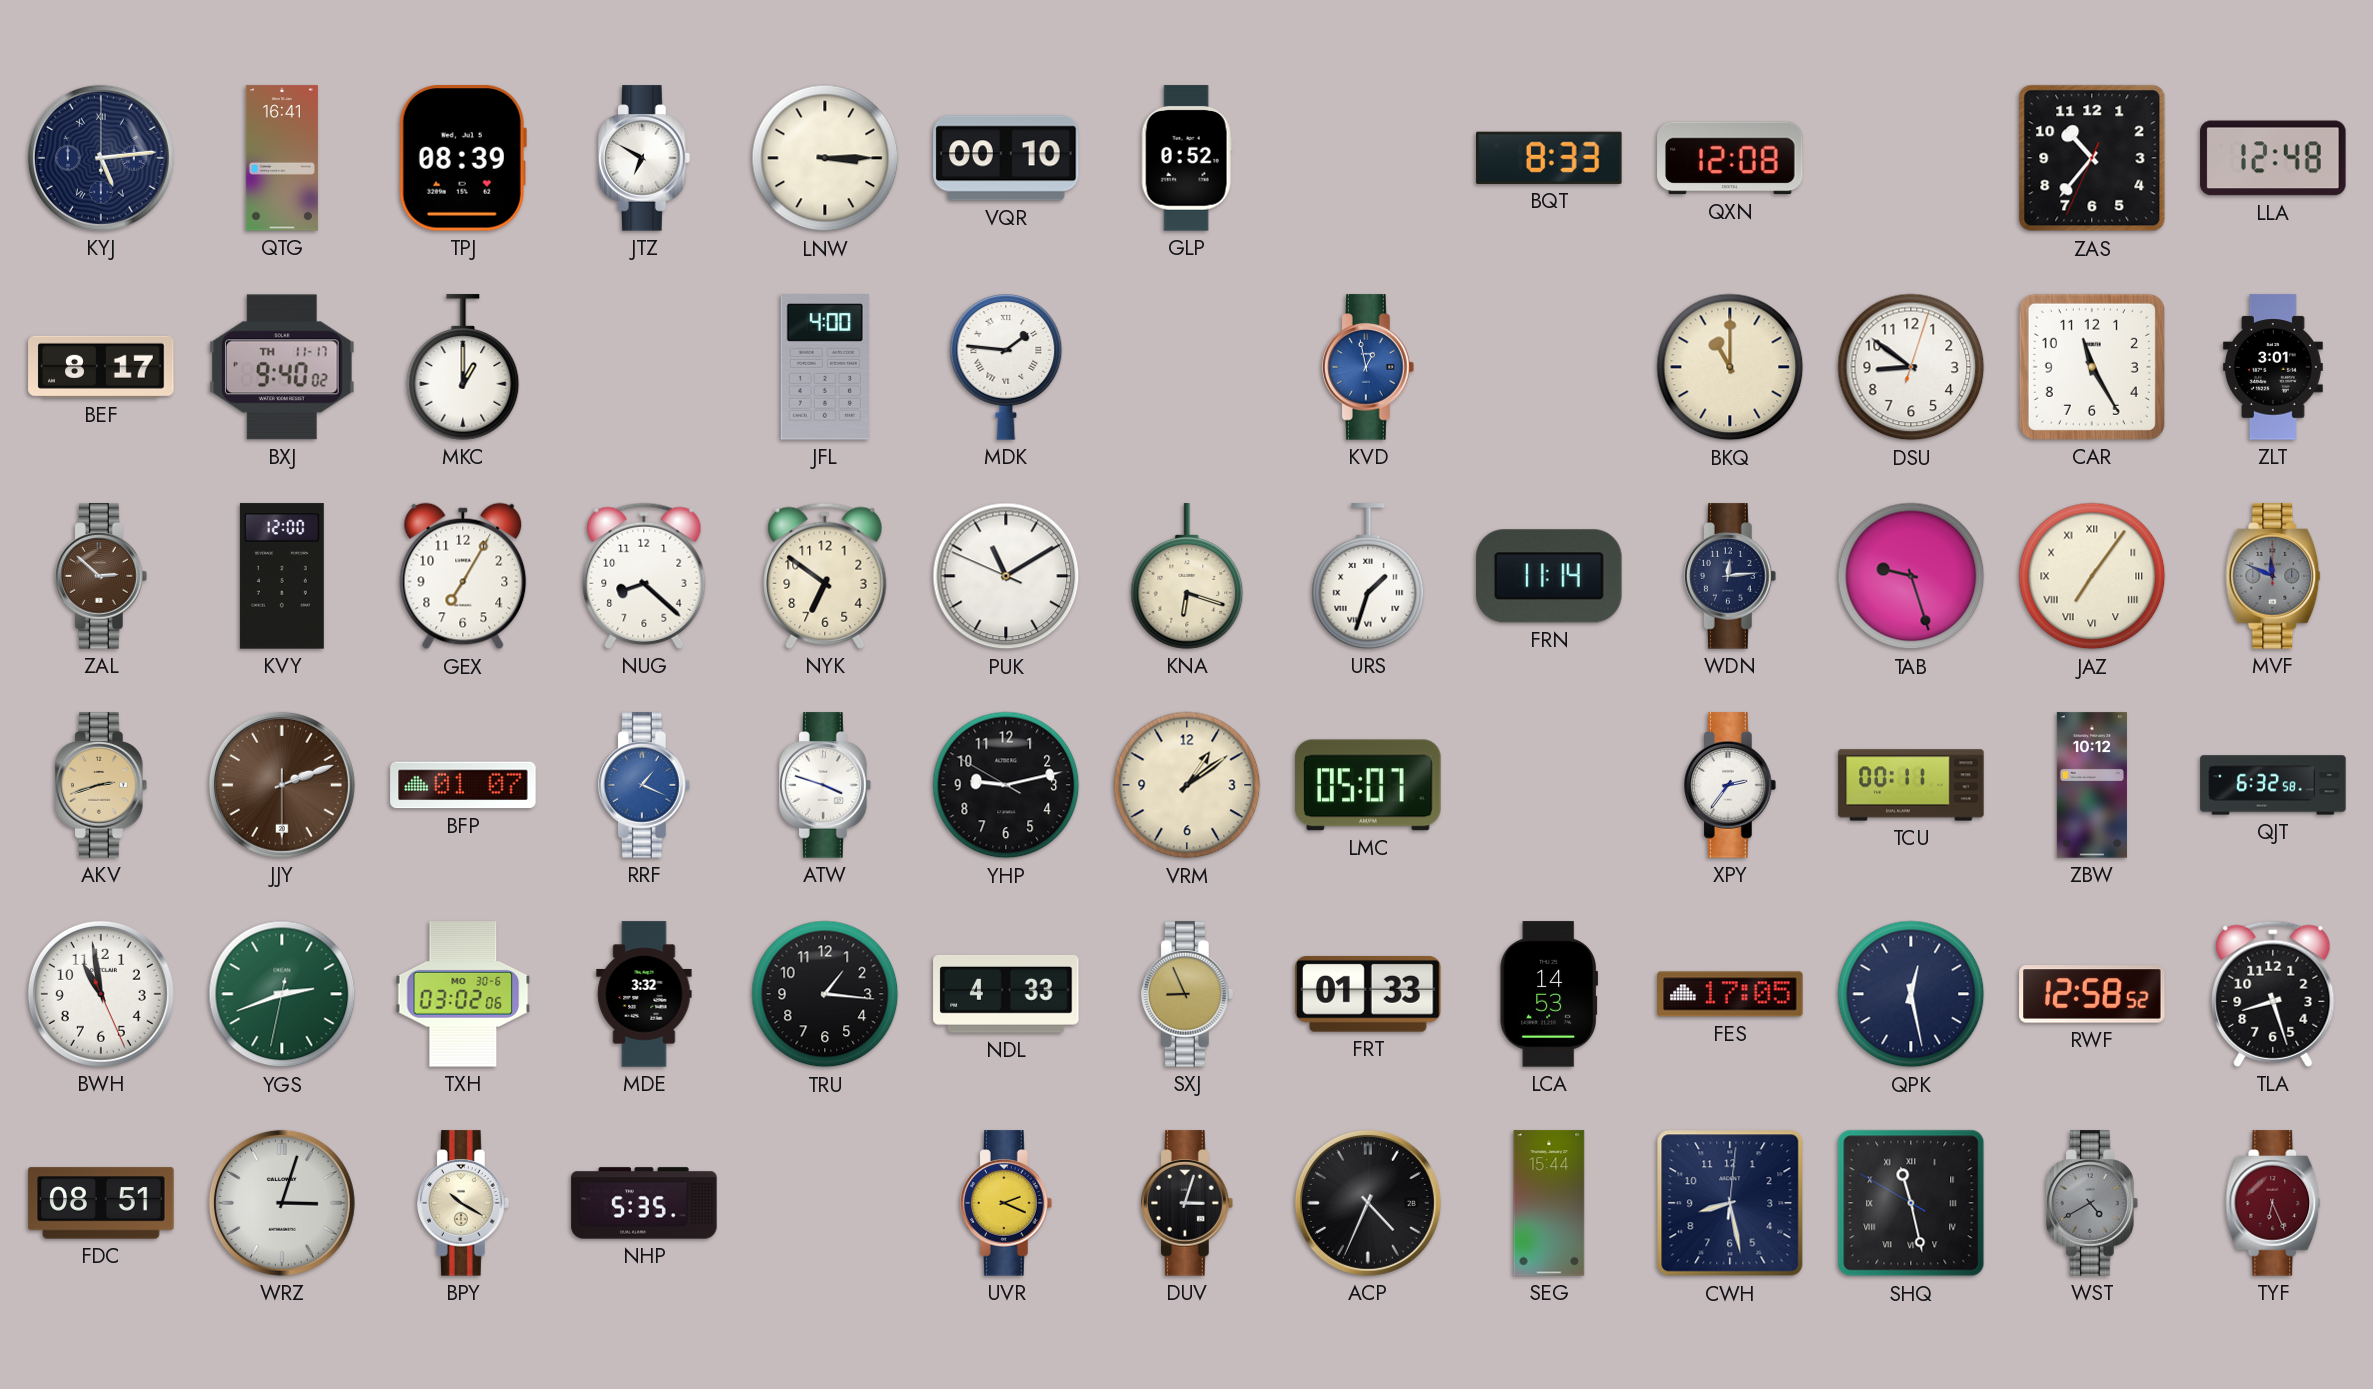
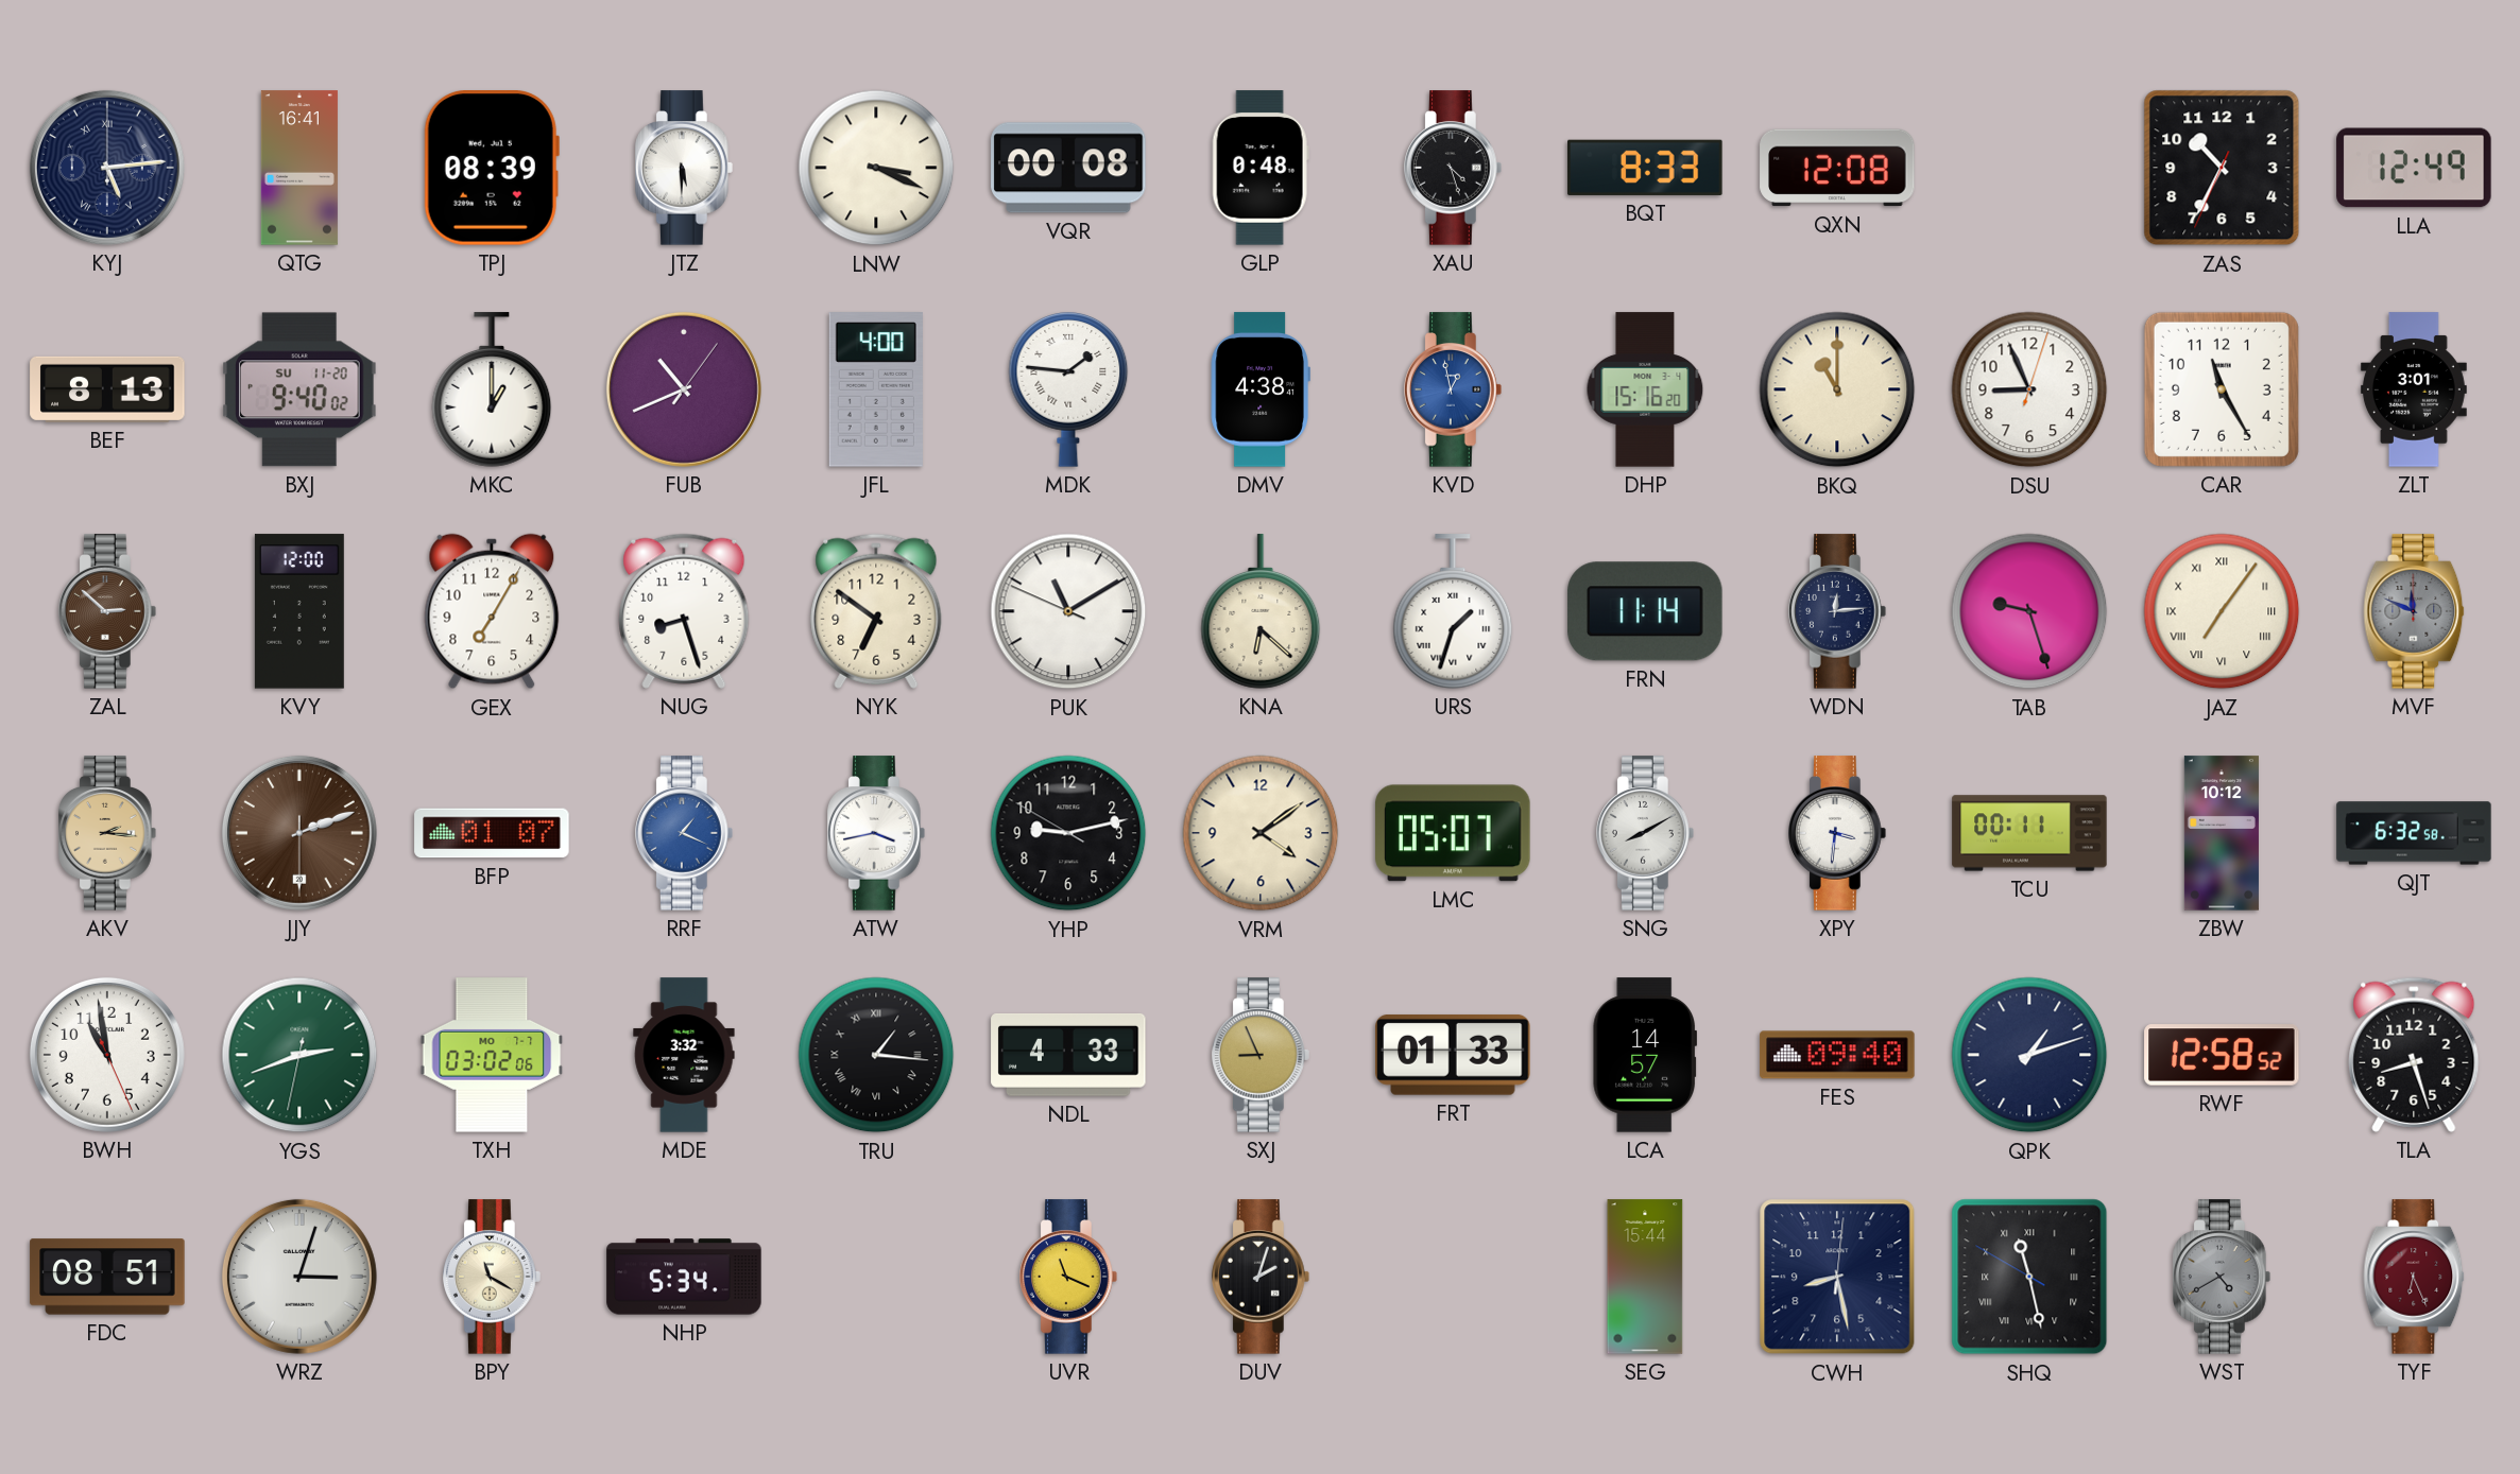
JTZ: 6:50 -> 5:30 (685, 168)
LNW: 3:15 -> 3:19 (876, 168)
VQR: 00:10 -> 00:08 (1068, 168)
GLP: 0:52 -> 0:48 (1261, 168)
XAU: none -> 4:27 (1454, 168)
ZAS: 10:36 -> 10:34 (2222, 168)
LLA: 12:48 -> 12:49 (2414, 168)
BEF: 8:17 -> 8:13 (107, 389)
BXJ date: TH 11-17 -> SU 11-20 (299, 389)
FUB: none -> 10:41 (684, 389)
DMV: none -> 4:38 (1261, 389)
DHP: none -> 15:16 (1645, 389)
DSU: 8:51 -> 8:56 (2029, 389)
NUG: 8:22 -> 8:27 (684, 611)
KNA: 6:18 -> 6:22 (1261, 611)
AKV: 2:42 -> 2:16 (108, 833)
ATW: 3:48 -> 3:43 (877, 833)
VRM: 1:09 -> 4:09 (1261, 833)
SNG: none -> 8:10 (1646, 833)
XPY: 2:36 -> 3:31 (1838, 833)
TXH date: MO 30-6 -> MO 7-7 (492, 1055)
TRU numerals: Arabic -> Roman (876, 1055)
LCA: 14:53 -> 14:57 (1645, 1055)
FES: 17:05 -> 09:40 (1837, 1055)
QPK: 12:28 -> 1:12 (2029, 1055)
BPY: 10:20 -> 11:20 (493, 1277)
NHP: 5:35 -> 5:34 (684, 1277)
UVR: 2:19 -> 11:19 (1069, 1277)
DUV: 3:03 -> 2:03 (1262, 1277)
ACP: 4:34 -> none (1368, 1203)
